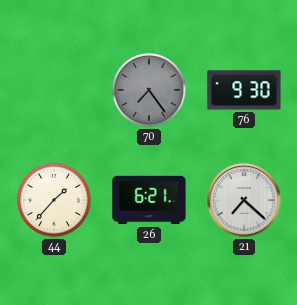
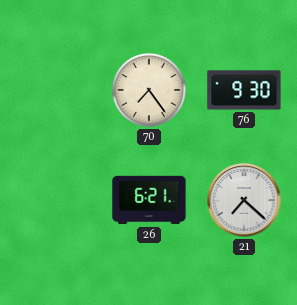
70 dial: grey -> cream (149, 90)
44: 1:37 -> none (54, 200)
